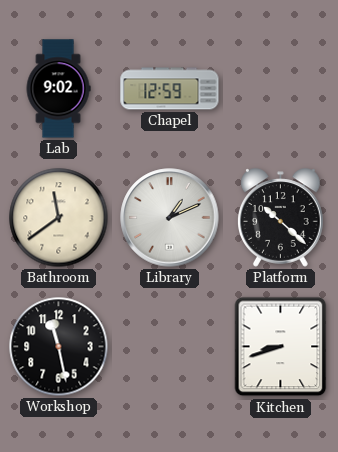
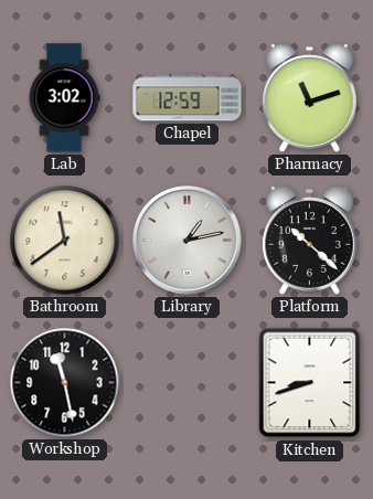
Lab: 9:02 -> 3:02 (64, 98)
Pharmacy: none -> 11:12 (310, 98)
Library: 1:11 -> 1:13 (188, 241)
